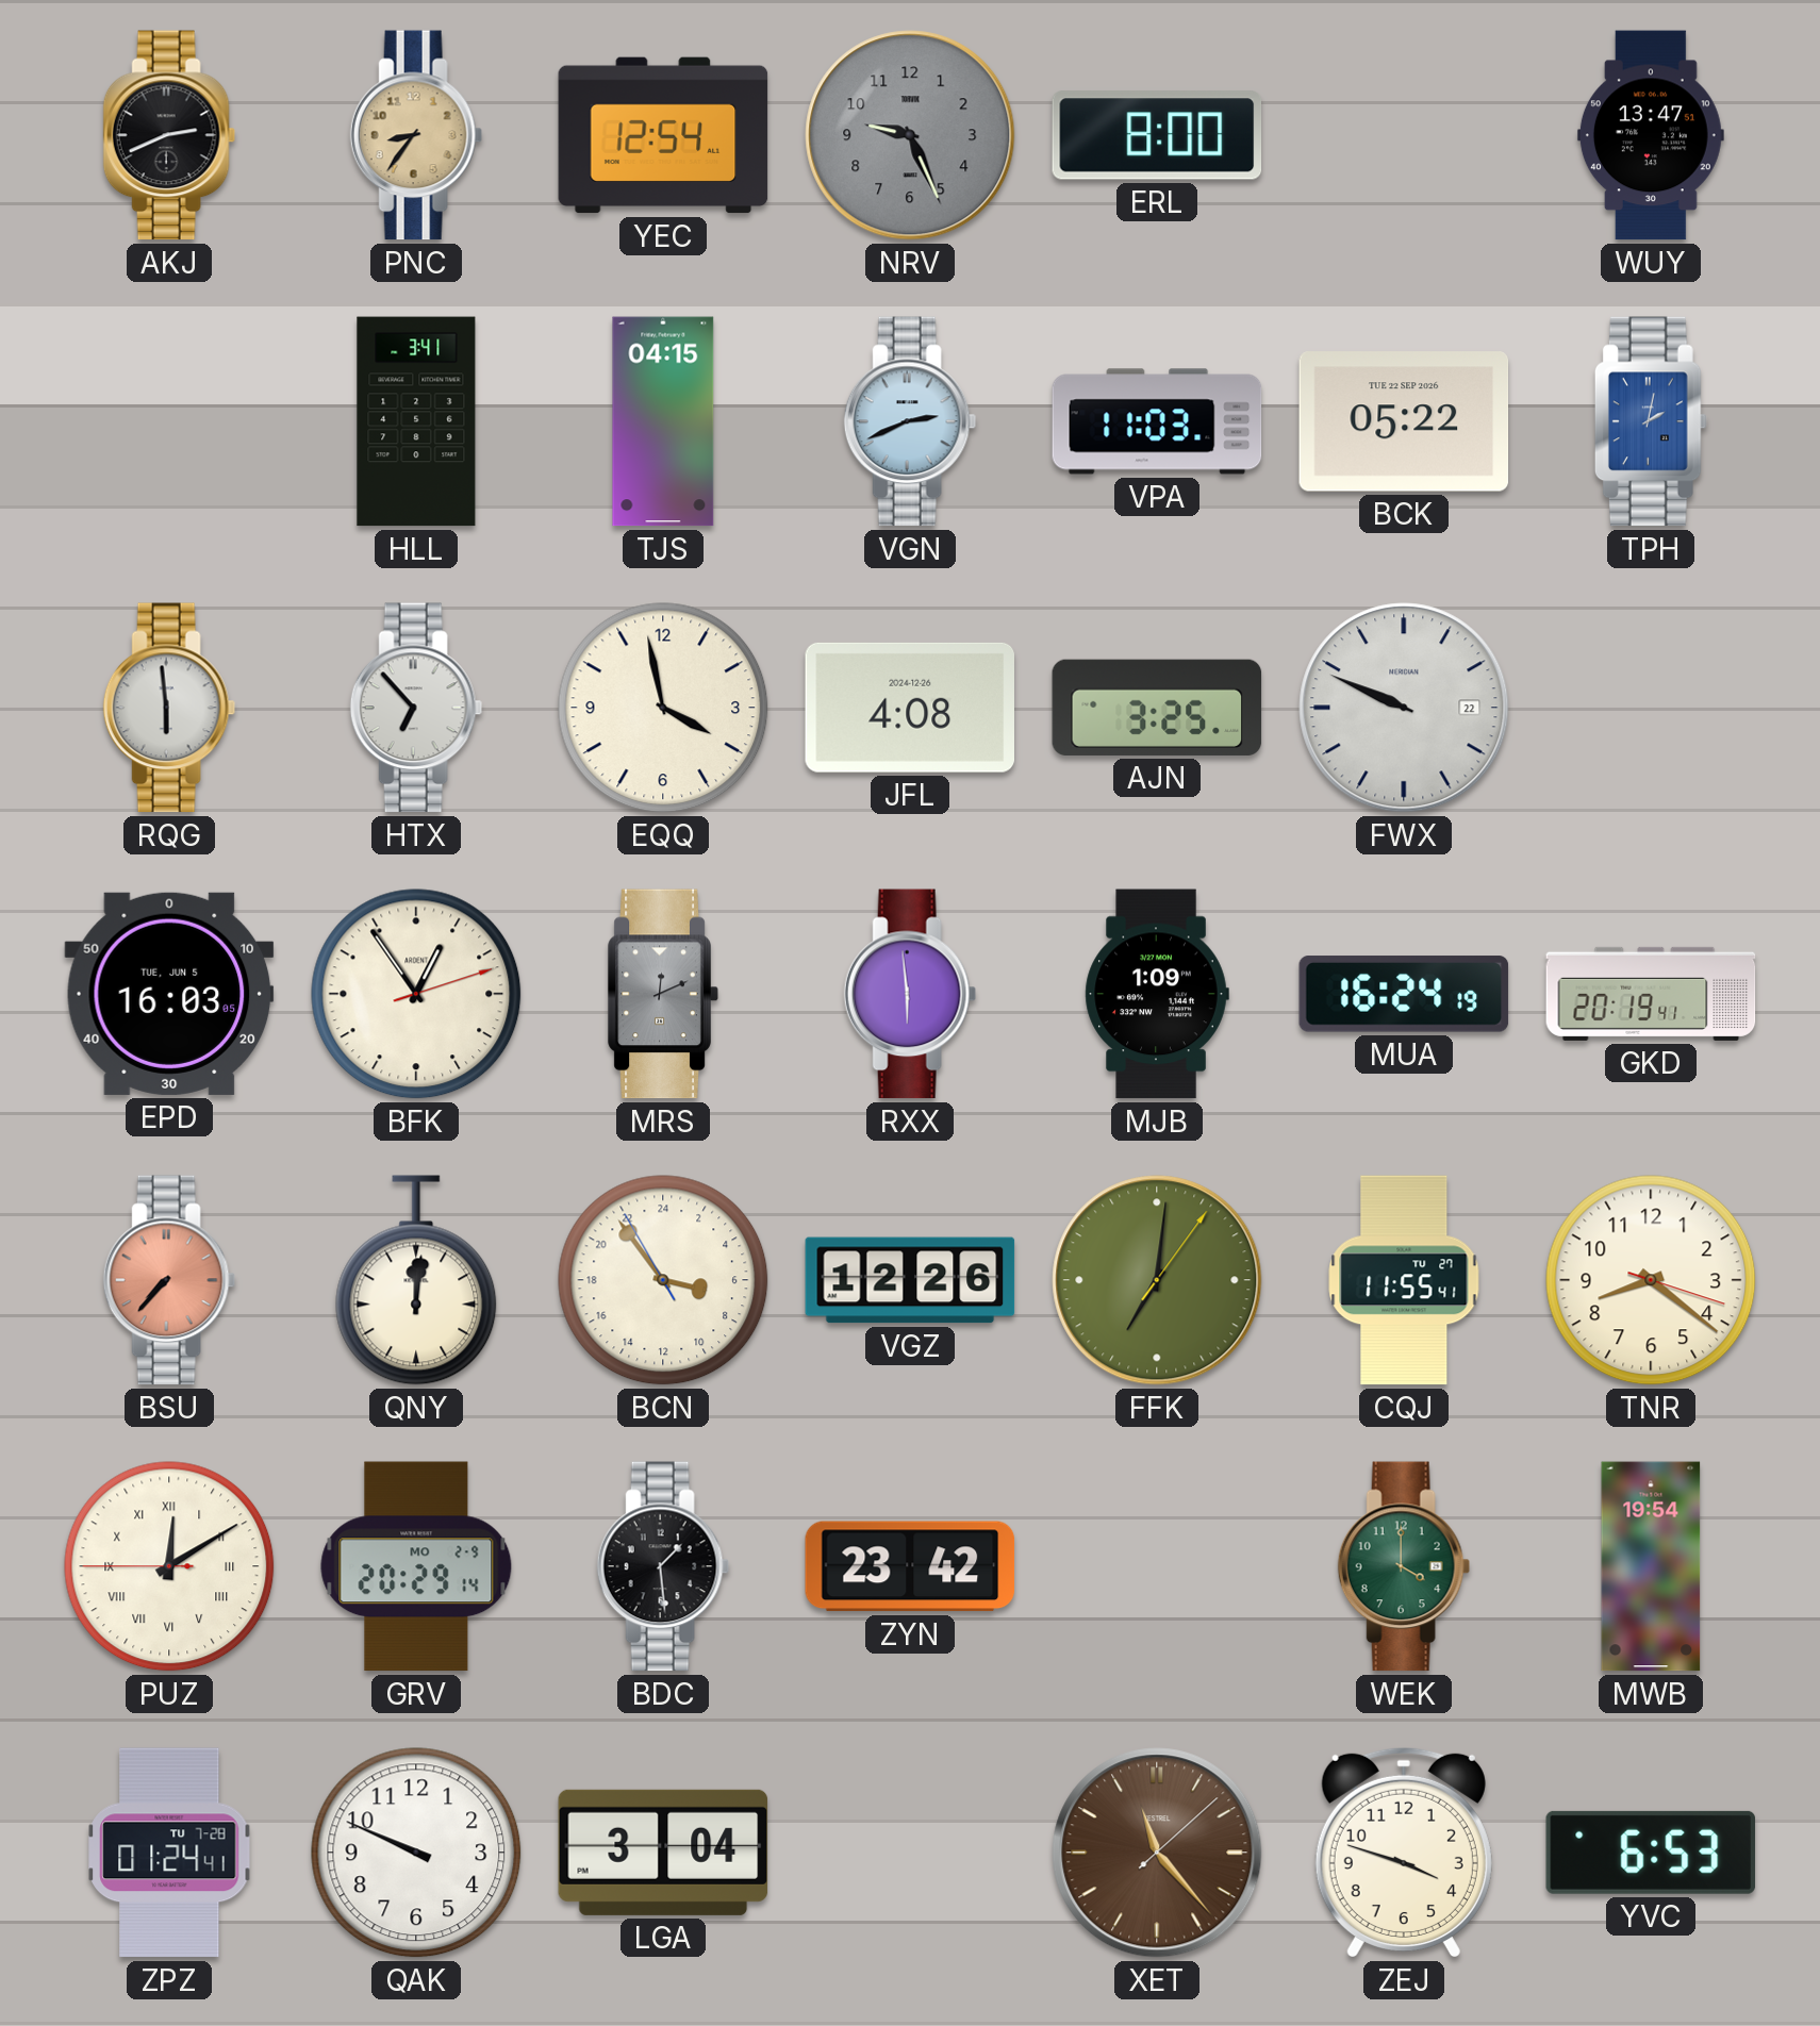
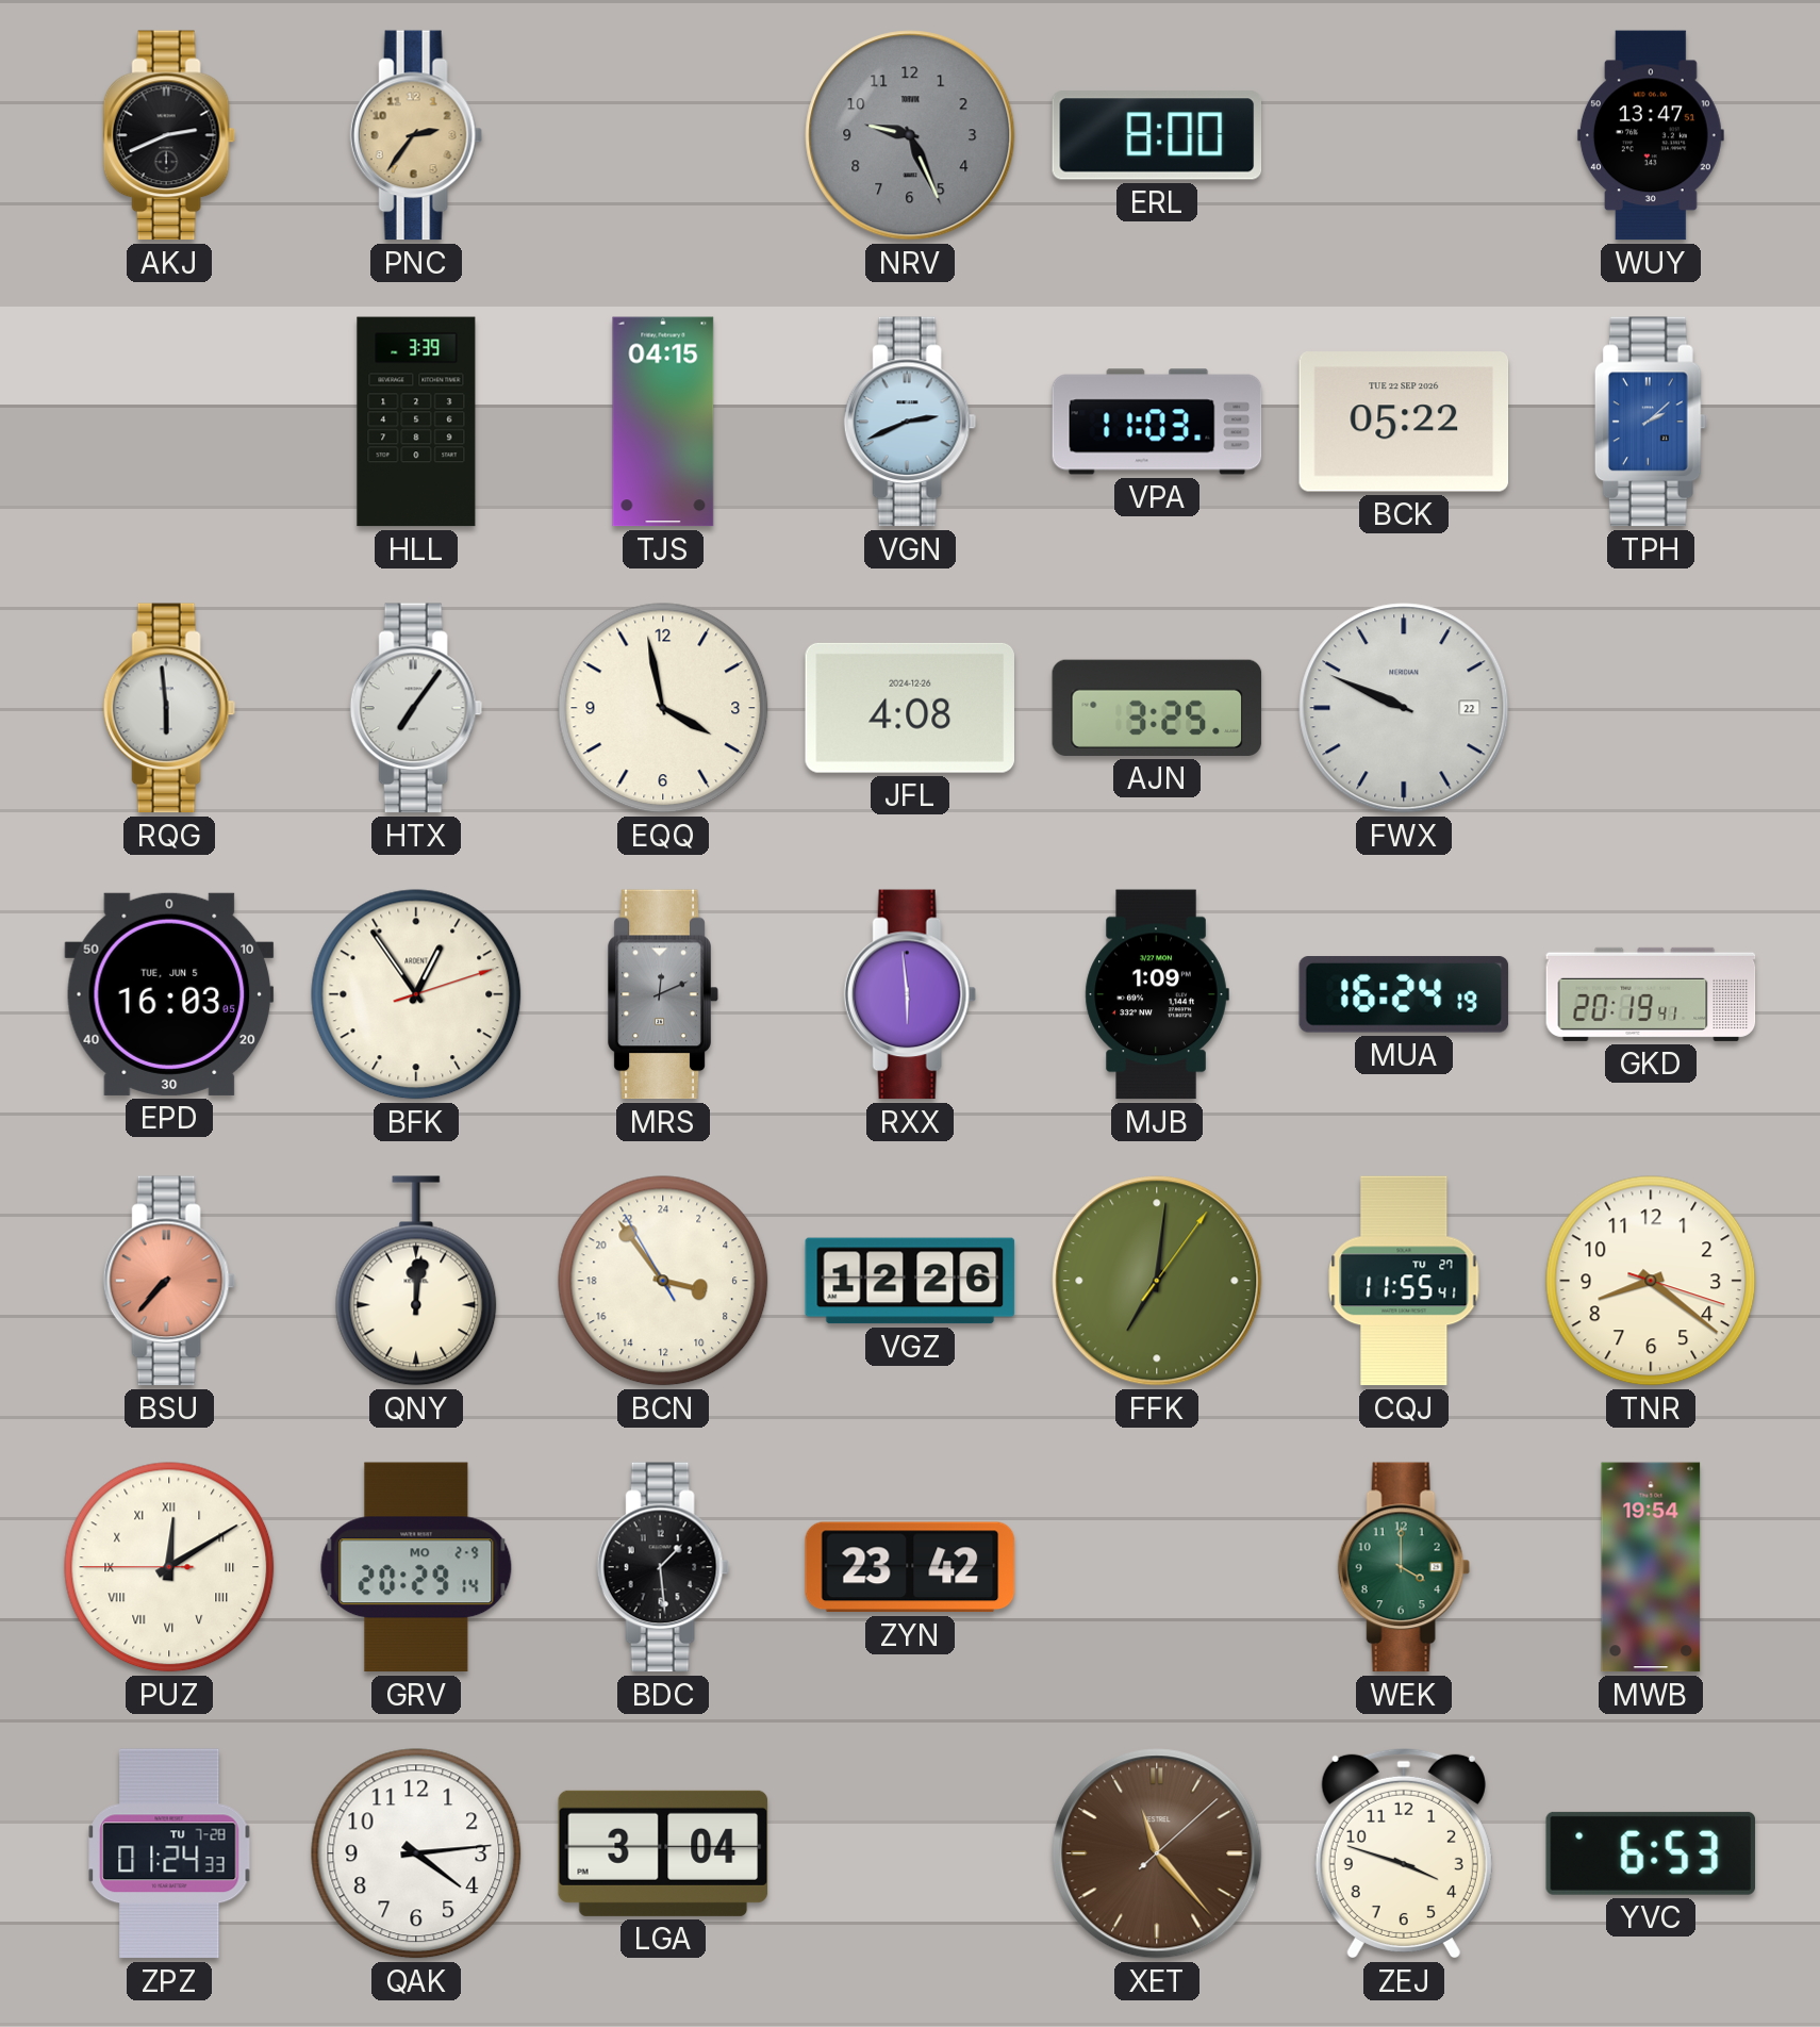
PNC: 8:36 -> 2:36 (416, 135)
YEC: 12:54 -> none (663, 135)
HLL: 3:41 -> 3:39 (416, 422)
TPH: 2:02 -> 2:08 (1651, 422)
HTX: 6:53 -> 7:06 (416, 708)
ZPZ: 01:24:41 -> 01:24:33 (169, 1853)
QAK: 9:49 -> 4:14 (416, 1853)
